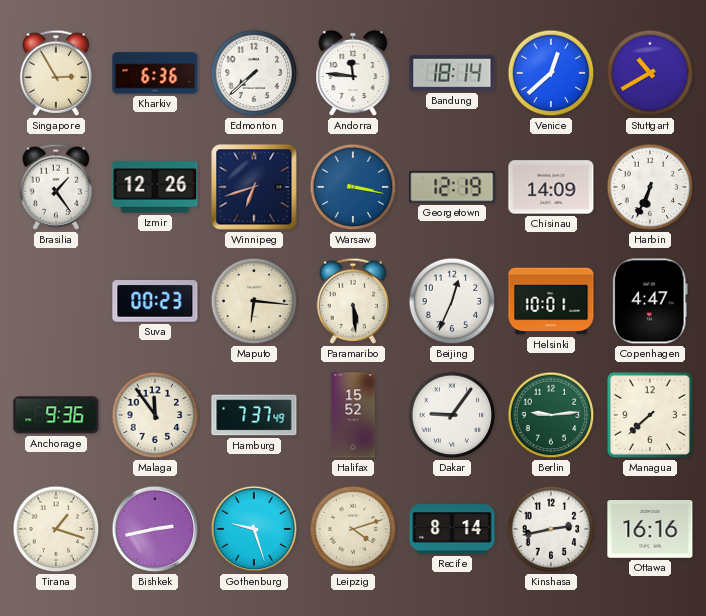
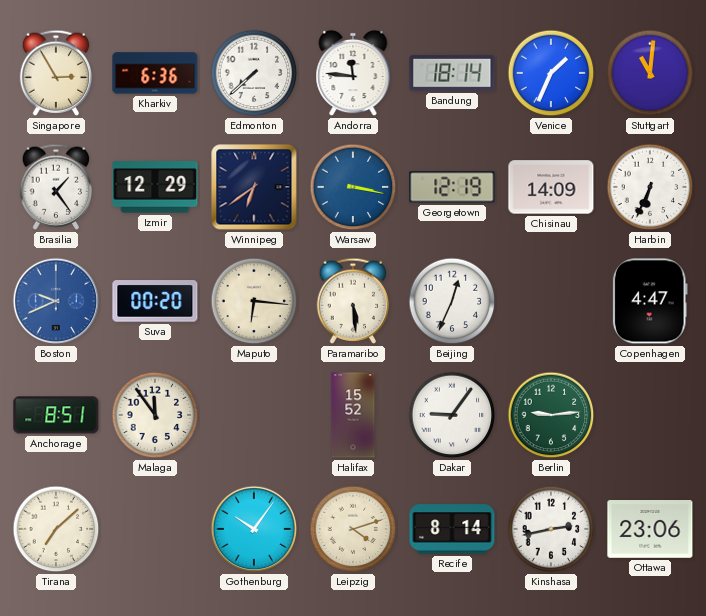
Venice: 12:38 -> 1:34 (551, 73)
Stuttgart: 10:40 -> 11:01 (650, 73)
Izmir: 12:26 -> 12:29 (155, 187)
Winnipeg: 6:42 -> 6:39 (254, 187)
Boston: none -> 9:41 (56, 301)
Suva: 00:23 -> 00:20 (155, 301)
Helsinki: 10:01 -> none (551, 301)
Anchorage: 9:36 -> 8:51 (56, 415)
Hamburg: 7:37 -> none (254, 415)
Managua: 7:38 -> none (650, 415)
Tirana: 1:18 -> 7:08 (56, 529)
Bishkek: 2:43 -> none (155, 529)
Gothenburg: 9:27 -> 10:06 (254, 529)
Ottawa: 16:16 -> 23:06 (650, 530)
